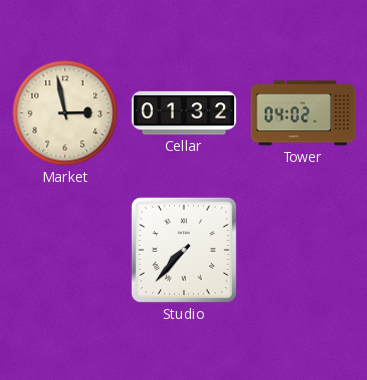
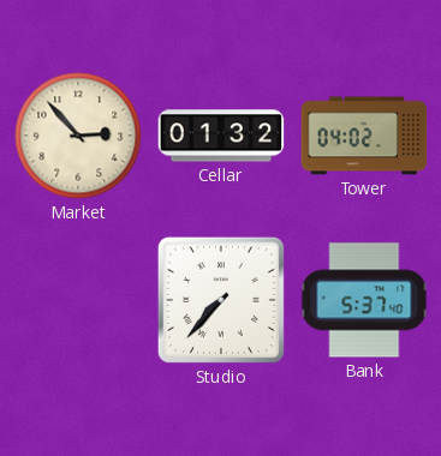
Market: 2:58 -> 2:53 (78, 136)
Bank: none -> 5:37 (364, 300)
